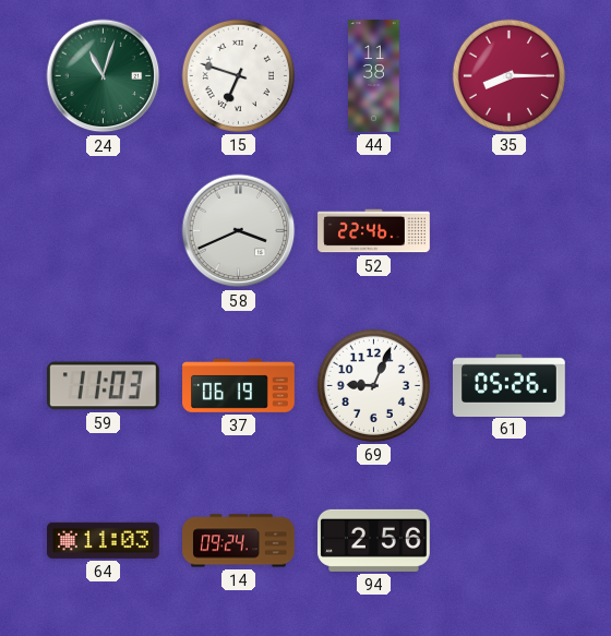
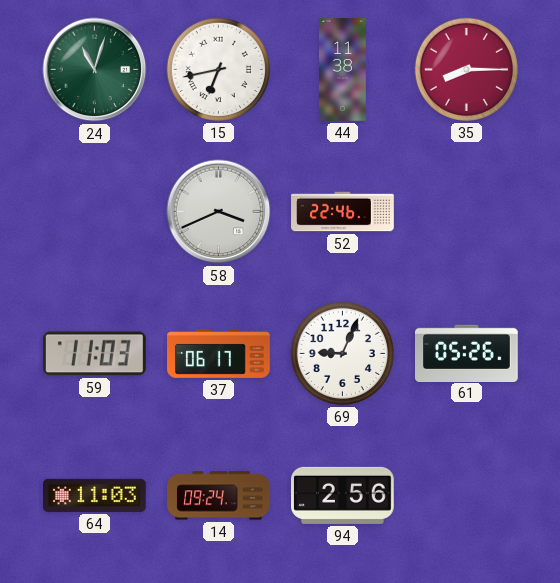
15: 6:48 -> 6:43 (218, 69)
37: 06:19 -> 06:17 (219, 354)
